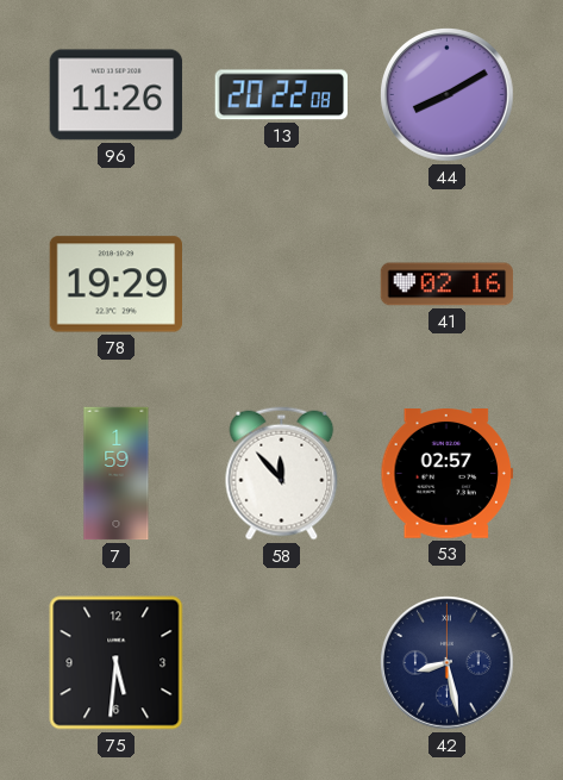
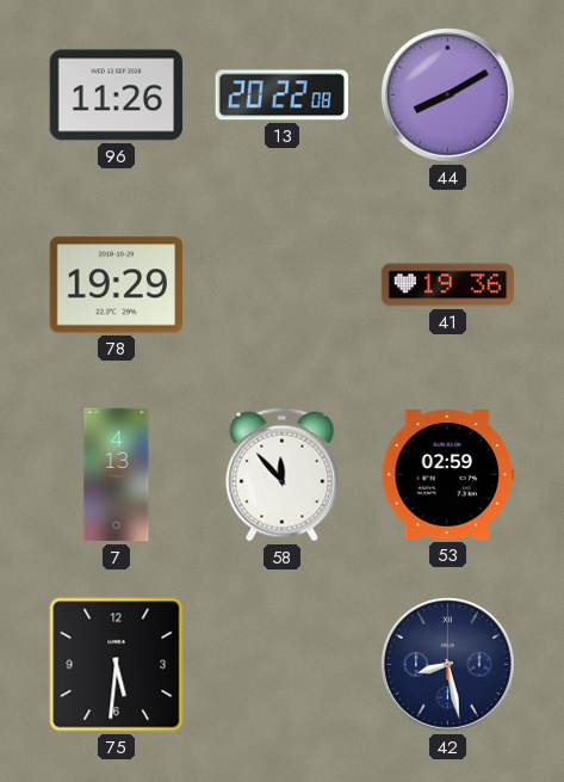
41: 02:16 -> 19:36 (448, 285)
7: 1:59 -> 4:13 (117, 475)
53: 02:57 -> 02:59 (448, 475)
